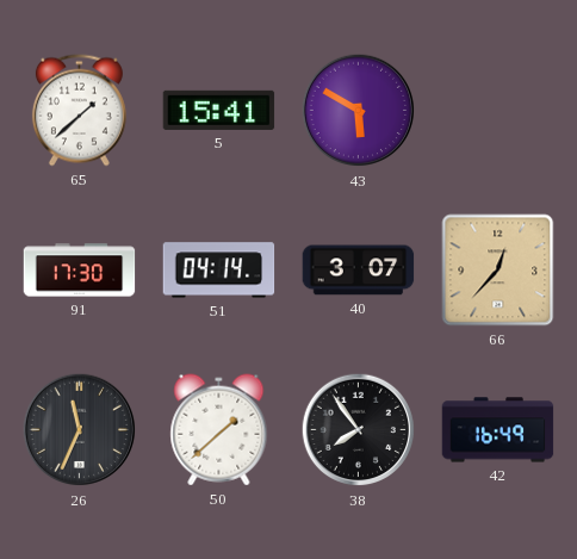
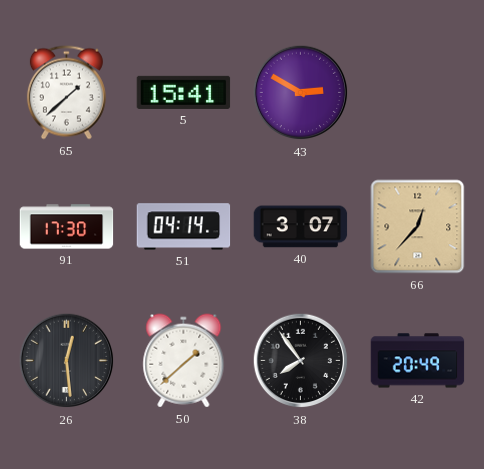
43: 5:50 -> 2:50 (301, 93)
26: 11:34 -> 12:29 (67, 361)
42: 16:49 -> 20:49 (418, 361)
